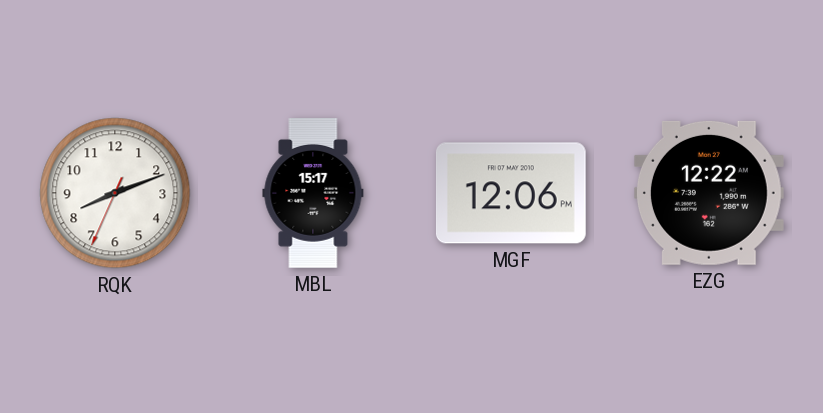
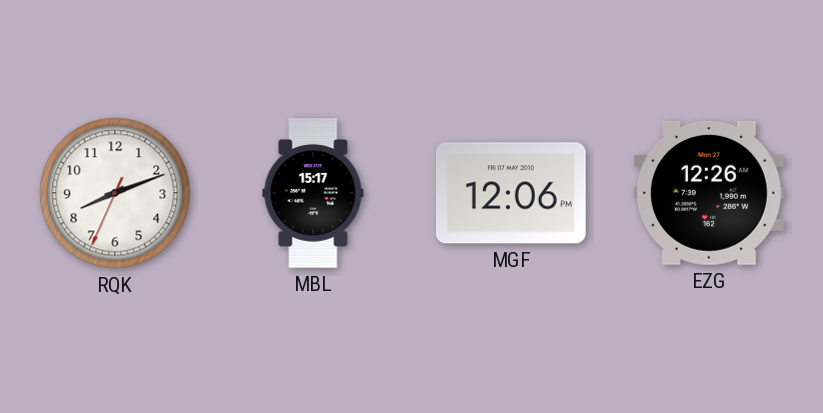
EZG: 12:22 -> 12:26 (709, 193)
